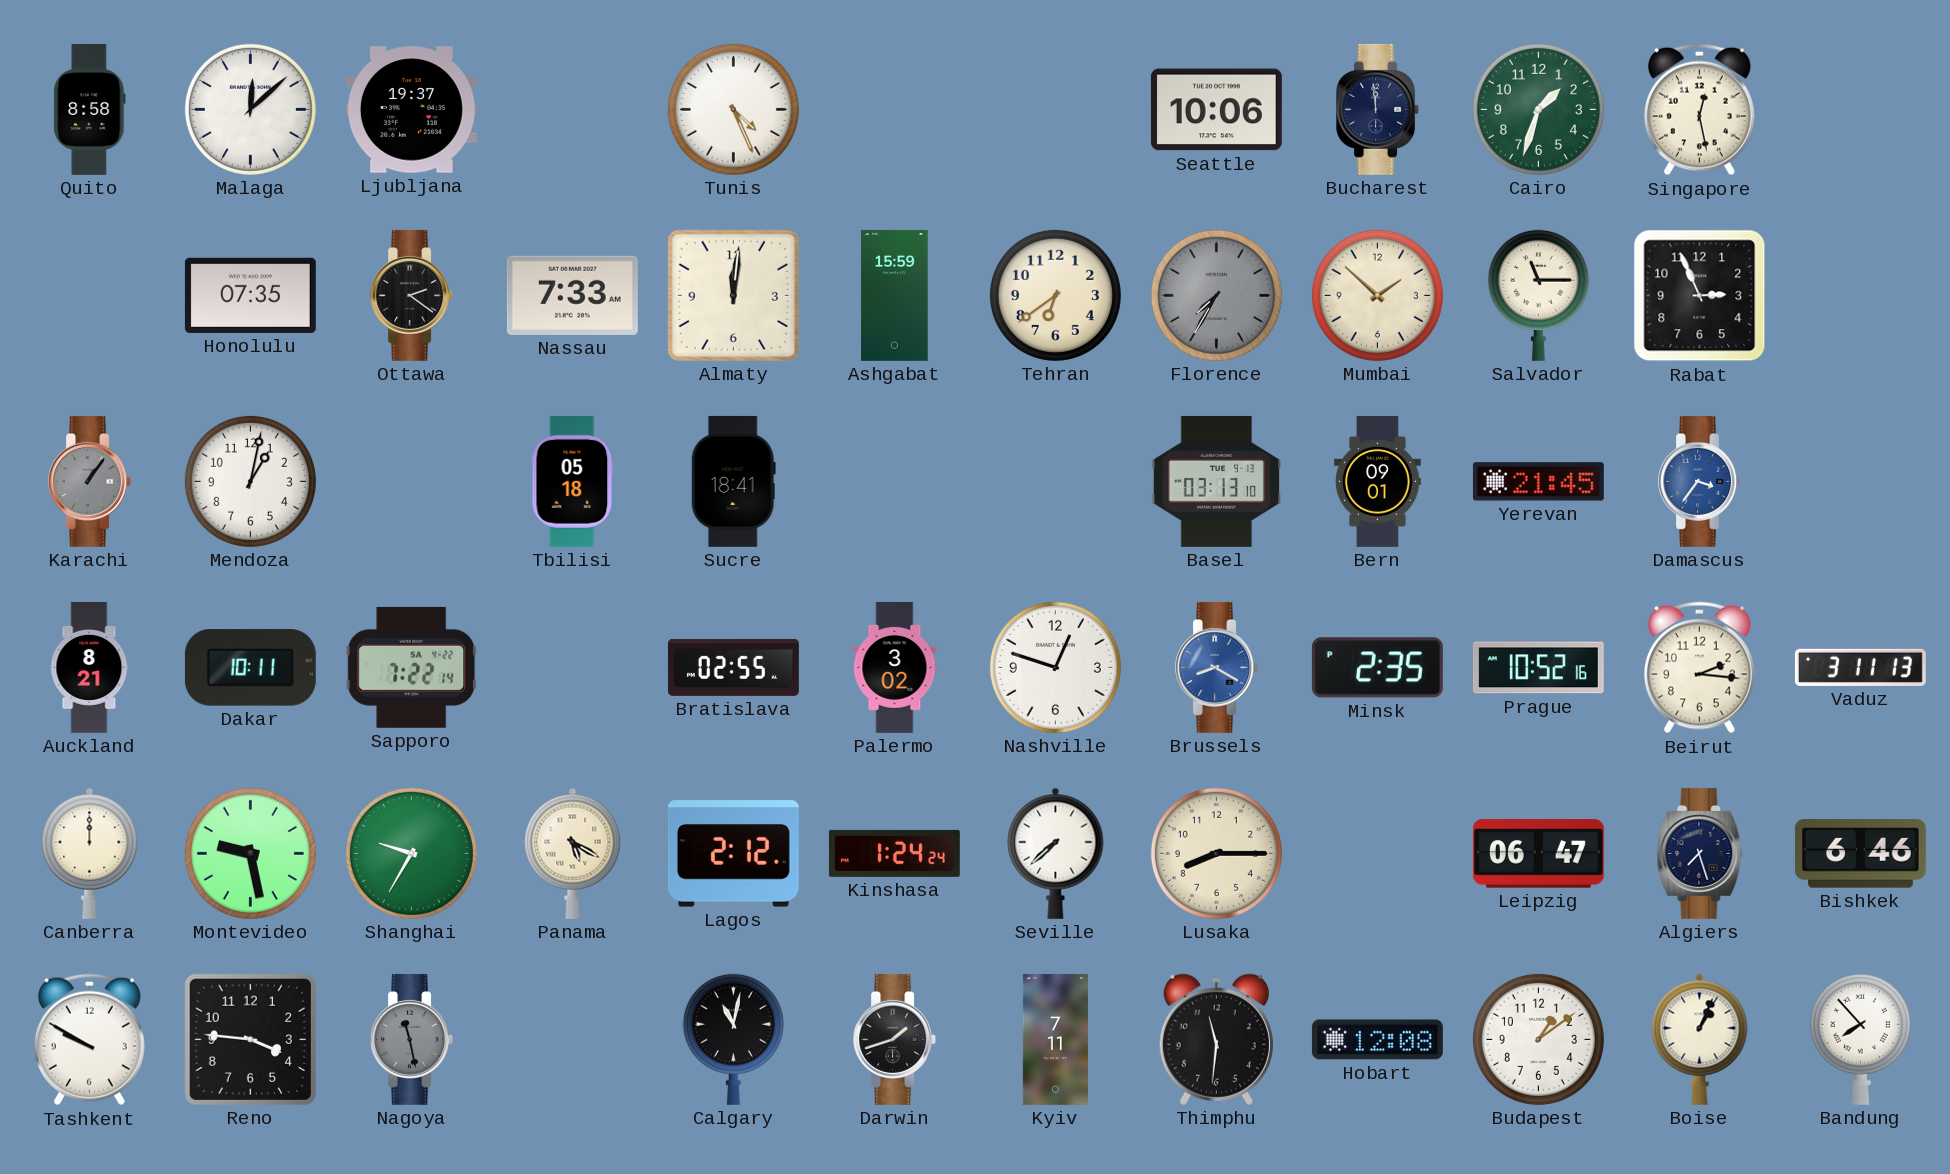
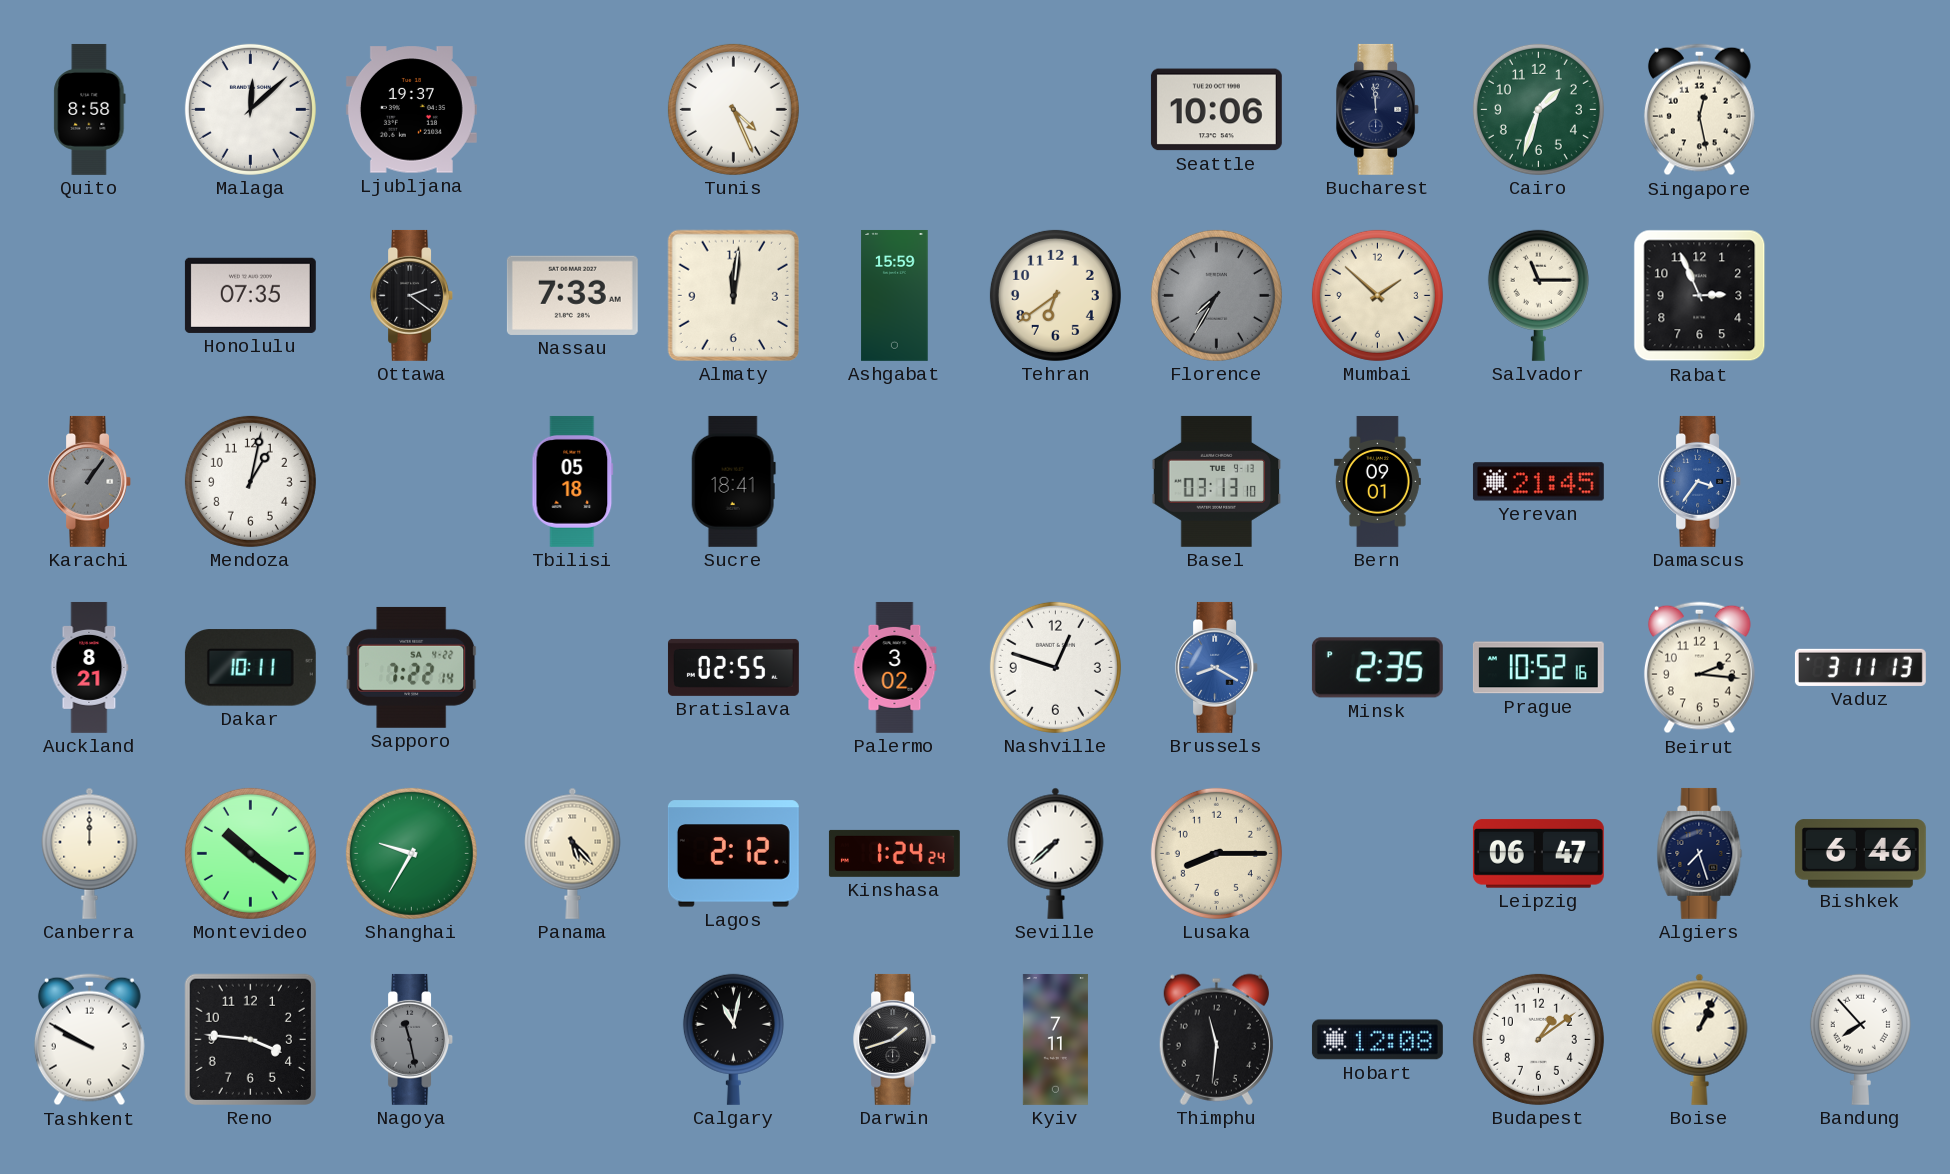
Montevideo: 9:28 -> 10:21 (250, 853)
Panama: 5:20 -> 5:23 (573, 853)
